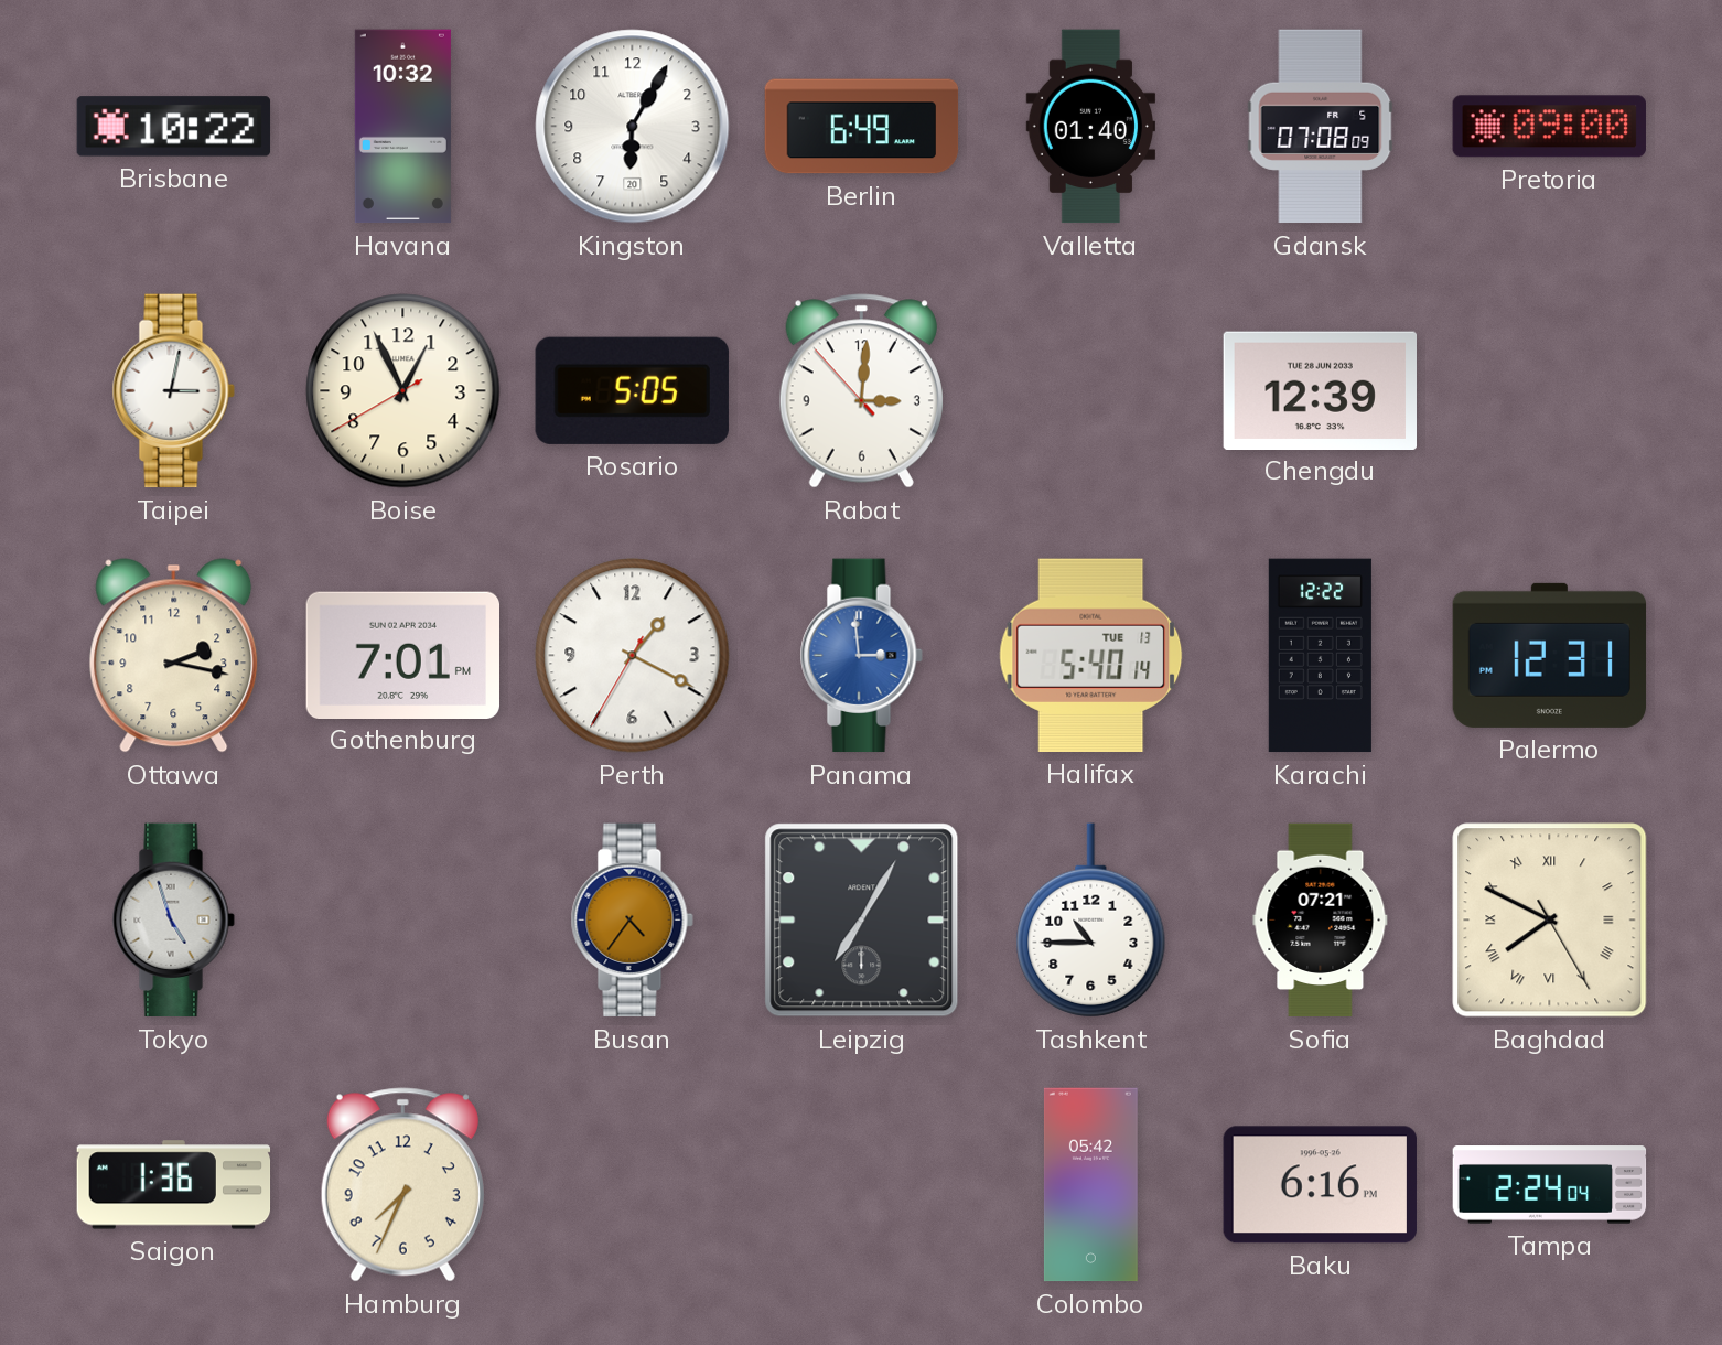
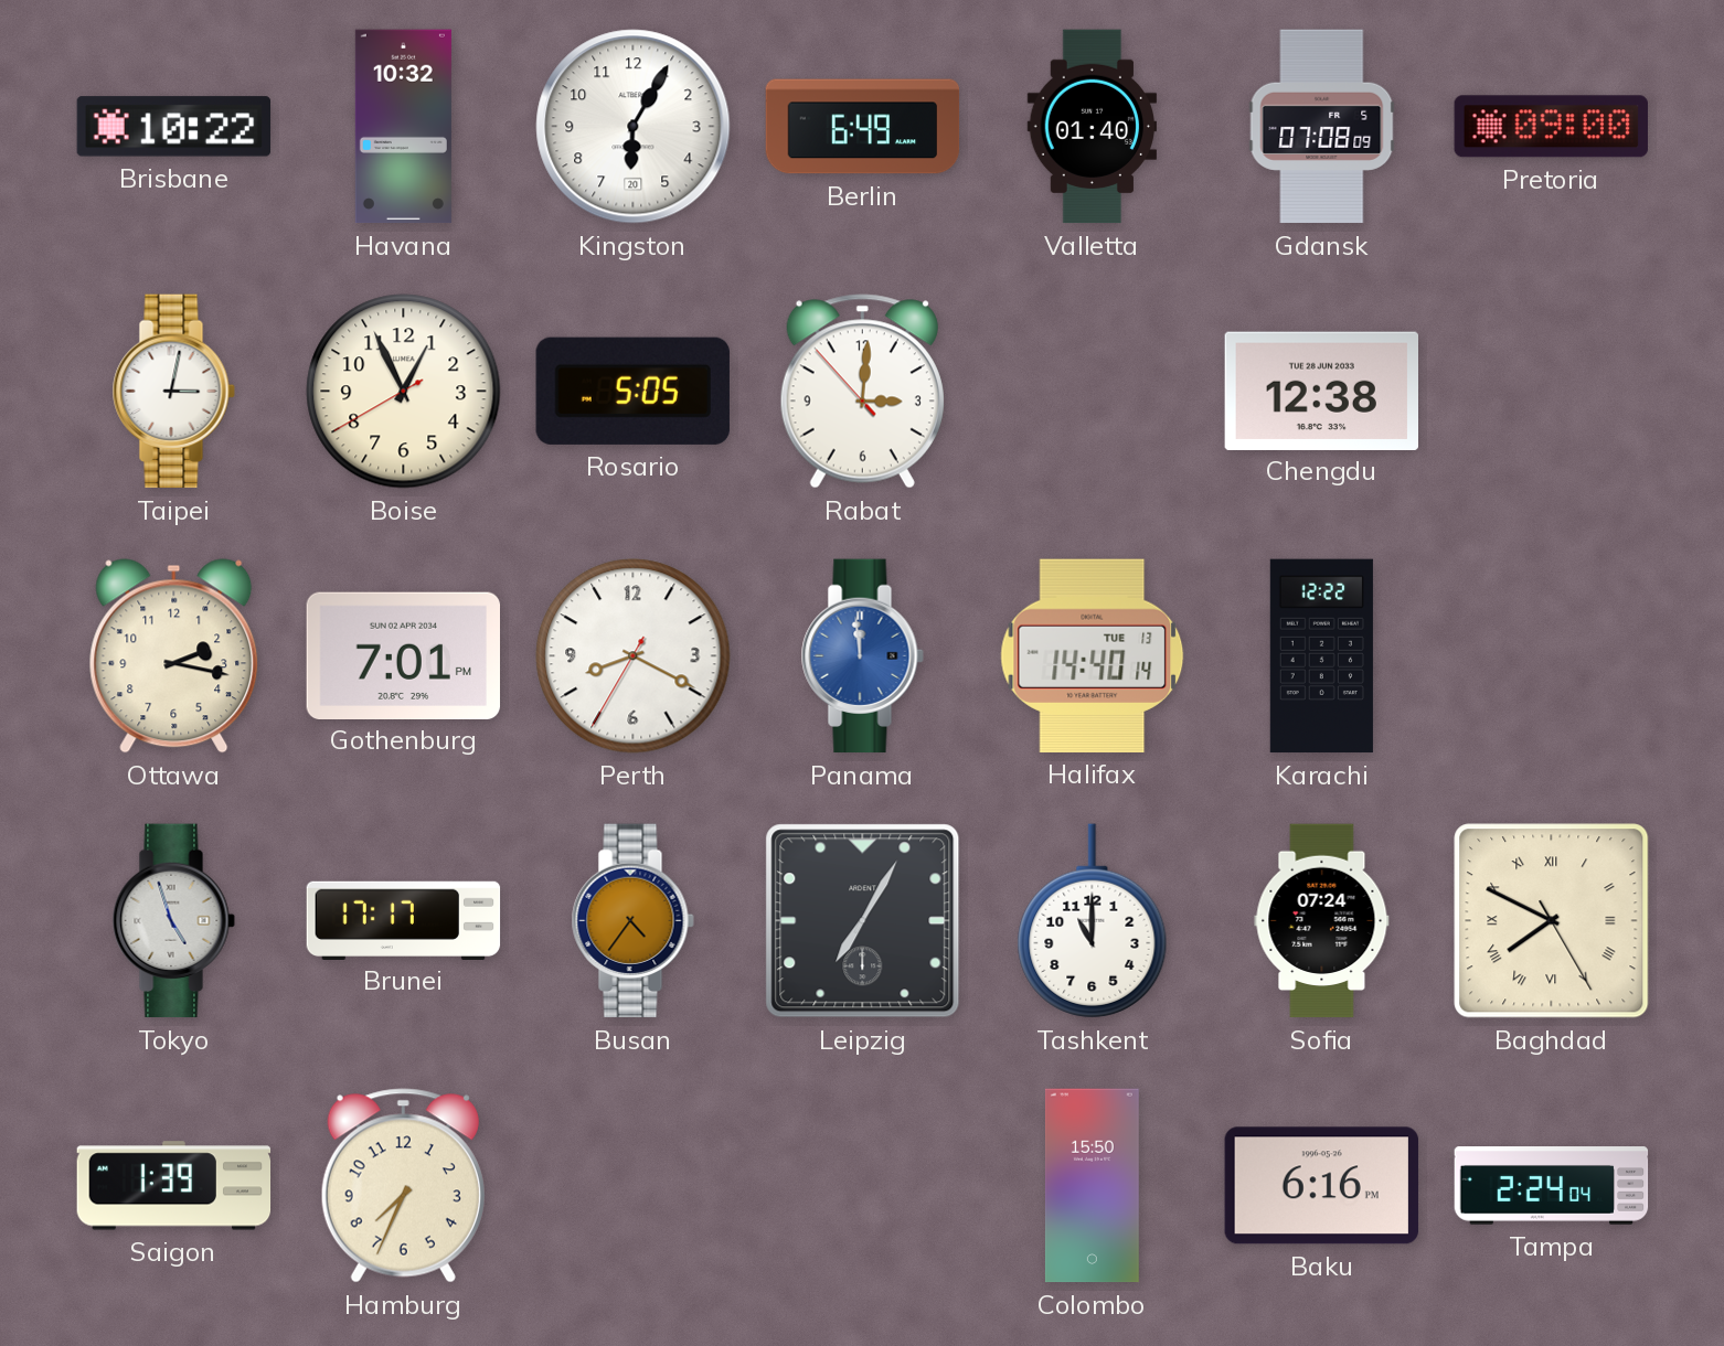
Chengdu: 12:39 -> 12:38 (1321, 391)
Perth: 1:19 -> 8:19 (634, 656)
Panama: 2:59 -> 11:59 (862, 656)
Halifax: 5:40 -> 14:40 (1093, 655)
Palermo: 12:31 -> none (1550, 655)
Brunei: none -> 17:17 (404, 920)
Tashkent: 10:45 -> 11:00 (1093, 921)
Sofia: 07:21 -> 07:24 (1322, 921)
Saigon: 1:36 -> 1:39 (174, 1186)
Colombo: 05:42 -> 15:50 (1092, 1186)
